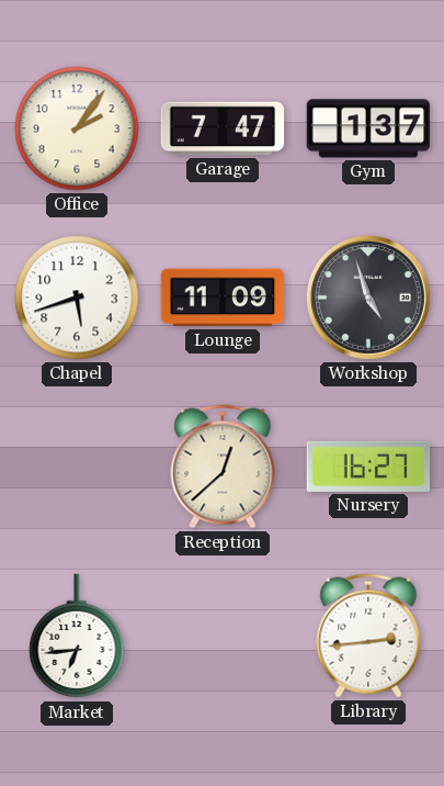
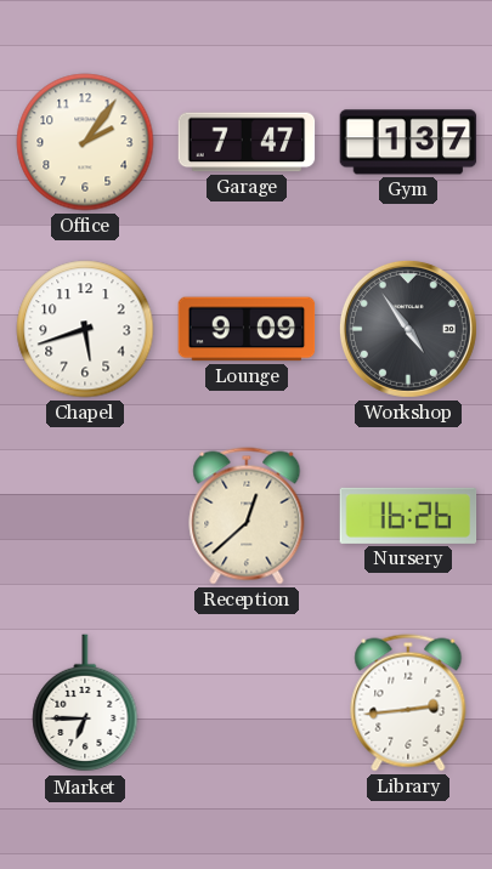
Lounge: 11:09 -> 9:09 (247, 329)
Workshop: 4:57 -> 4:54 (408, 329)
Nursery: 16:27 -> 16:26 (408, 516)
Market: 6:44 -> 6:45 (85, 704)
